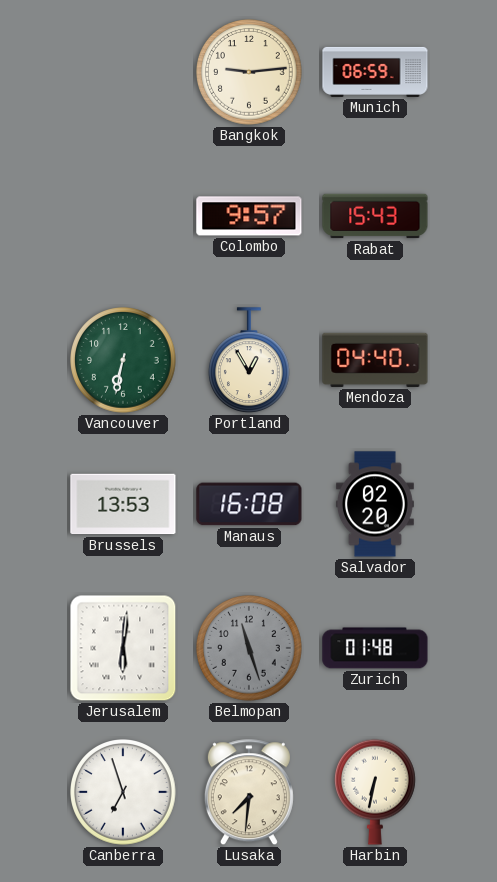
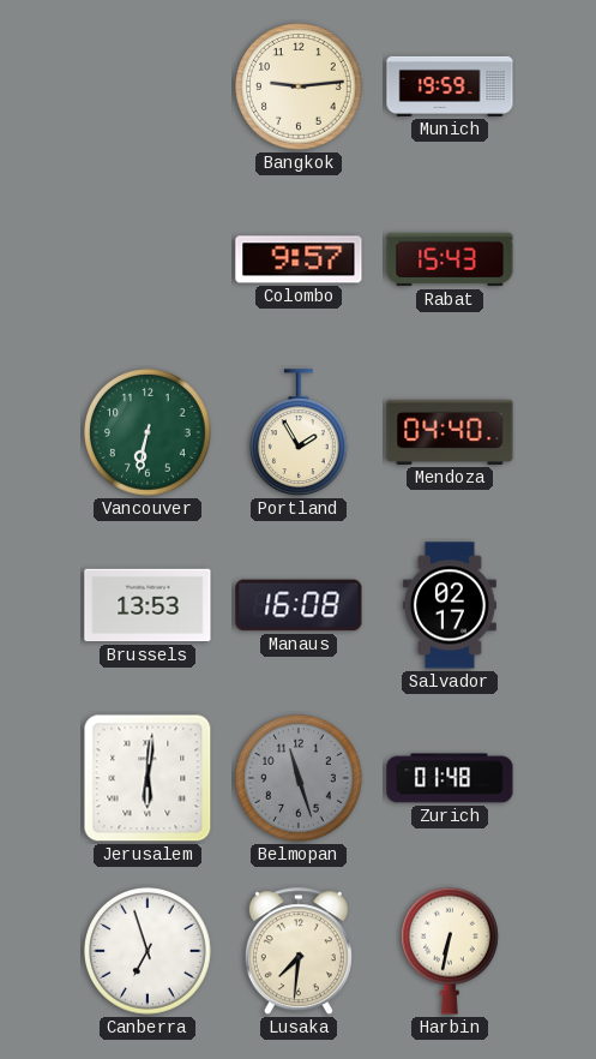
Munich: 06:59 -> 19:59 (450, 86)
Portland: 12:55 -> 1:55 (300, 433)
Salvador: 02:20 -> 02:17 (450, 605)
